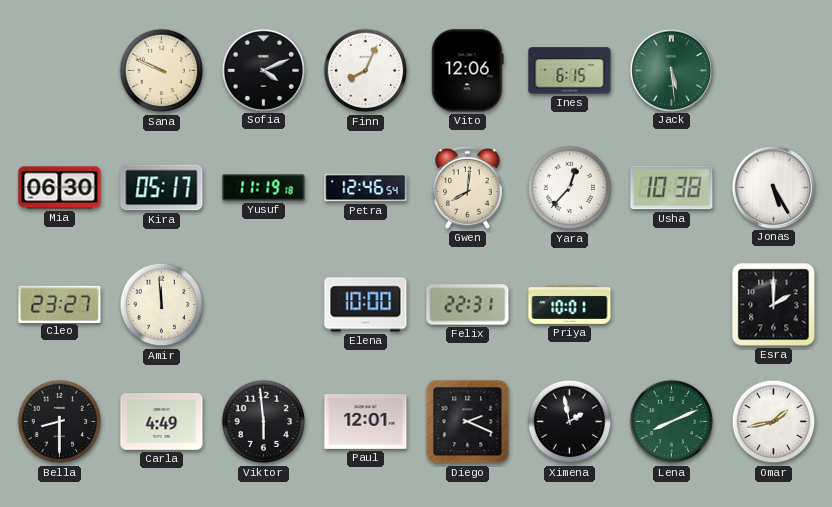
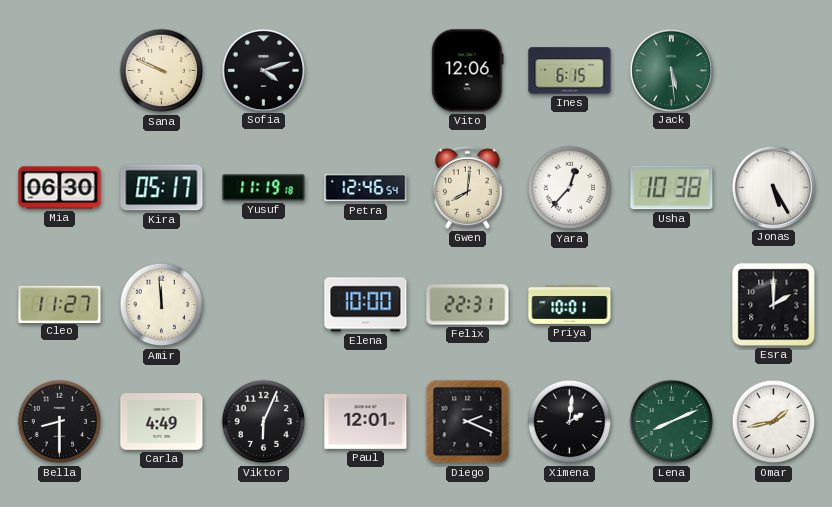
Sofia: 4:11 -> 4:12 (263, 70)
Finn: 8:04 -> none (366, 71)
Cleo: 23:27 -> 11:27 (60, 304)
Viktor: 5:59 -> 6:04 (264, 422)
Ximena: 1:58 -> 2:01 (570, 422)
